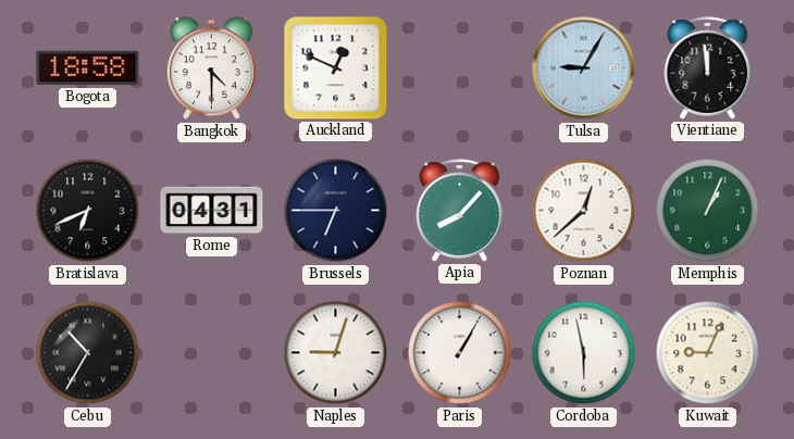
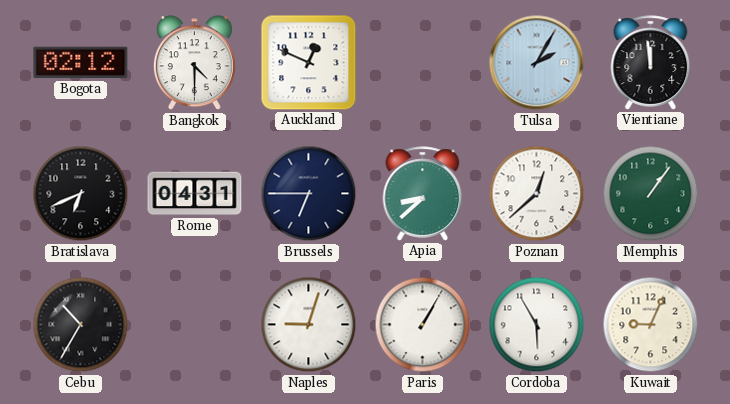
Bogota: 18:58 -> 02:12 (81, 63)
Tulsa: 9:05 -> 2:05 (537, 63)
Apia: 8:07 -> 8:38 (423, 194)
Memphis: 1:04 -> 1:06 (651, 194)
Cordoba: 5:58 -> 5:55 (537, 325)
